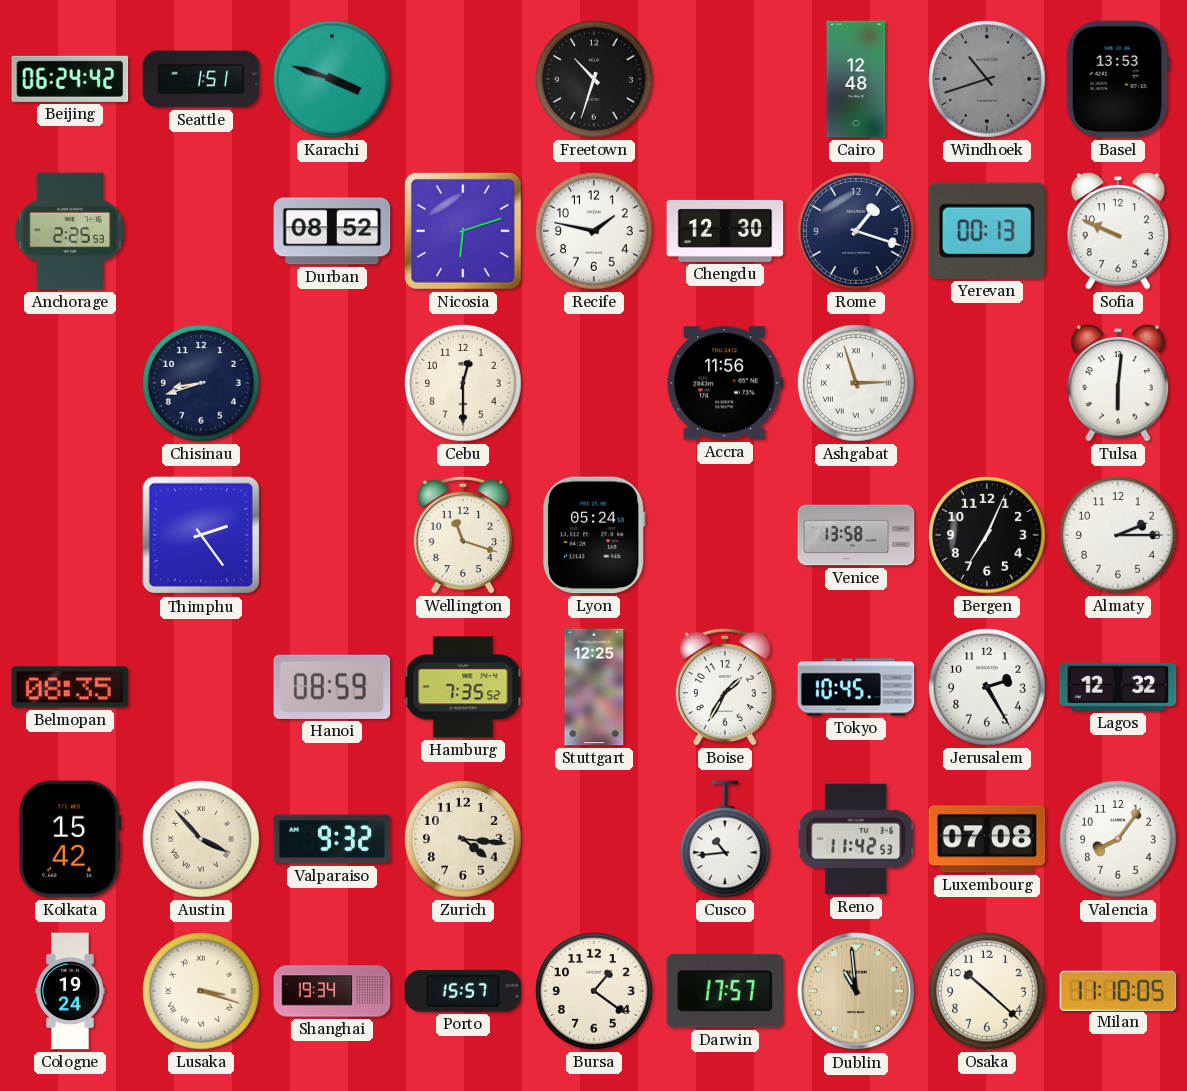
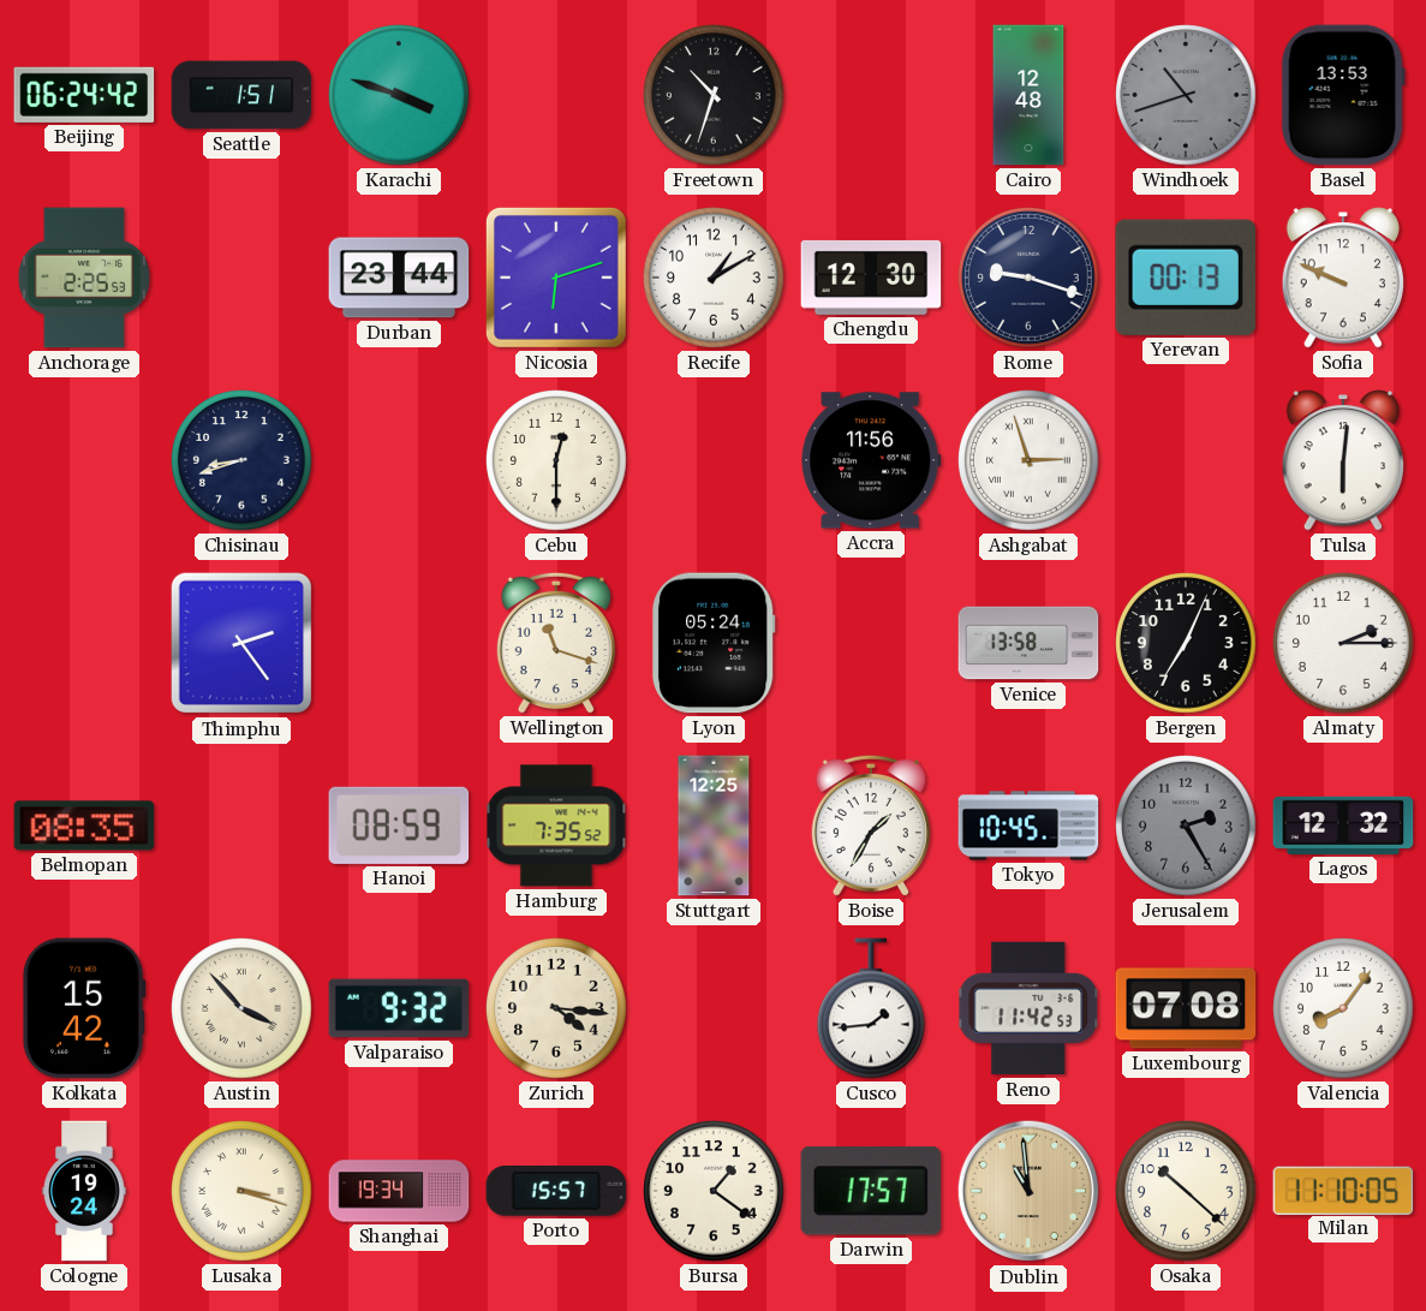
Durban: 08:52 -> 23:44 (399, 278)
Recife: 1:47 -> 1:10 (714, 278)
Rome: 1:18 -> 9:18 (1028, 278)
Jerusalem dial: white -> grey (1186, 826)
Cusco: 10:44 -> 1:44 (872, 1008)
